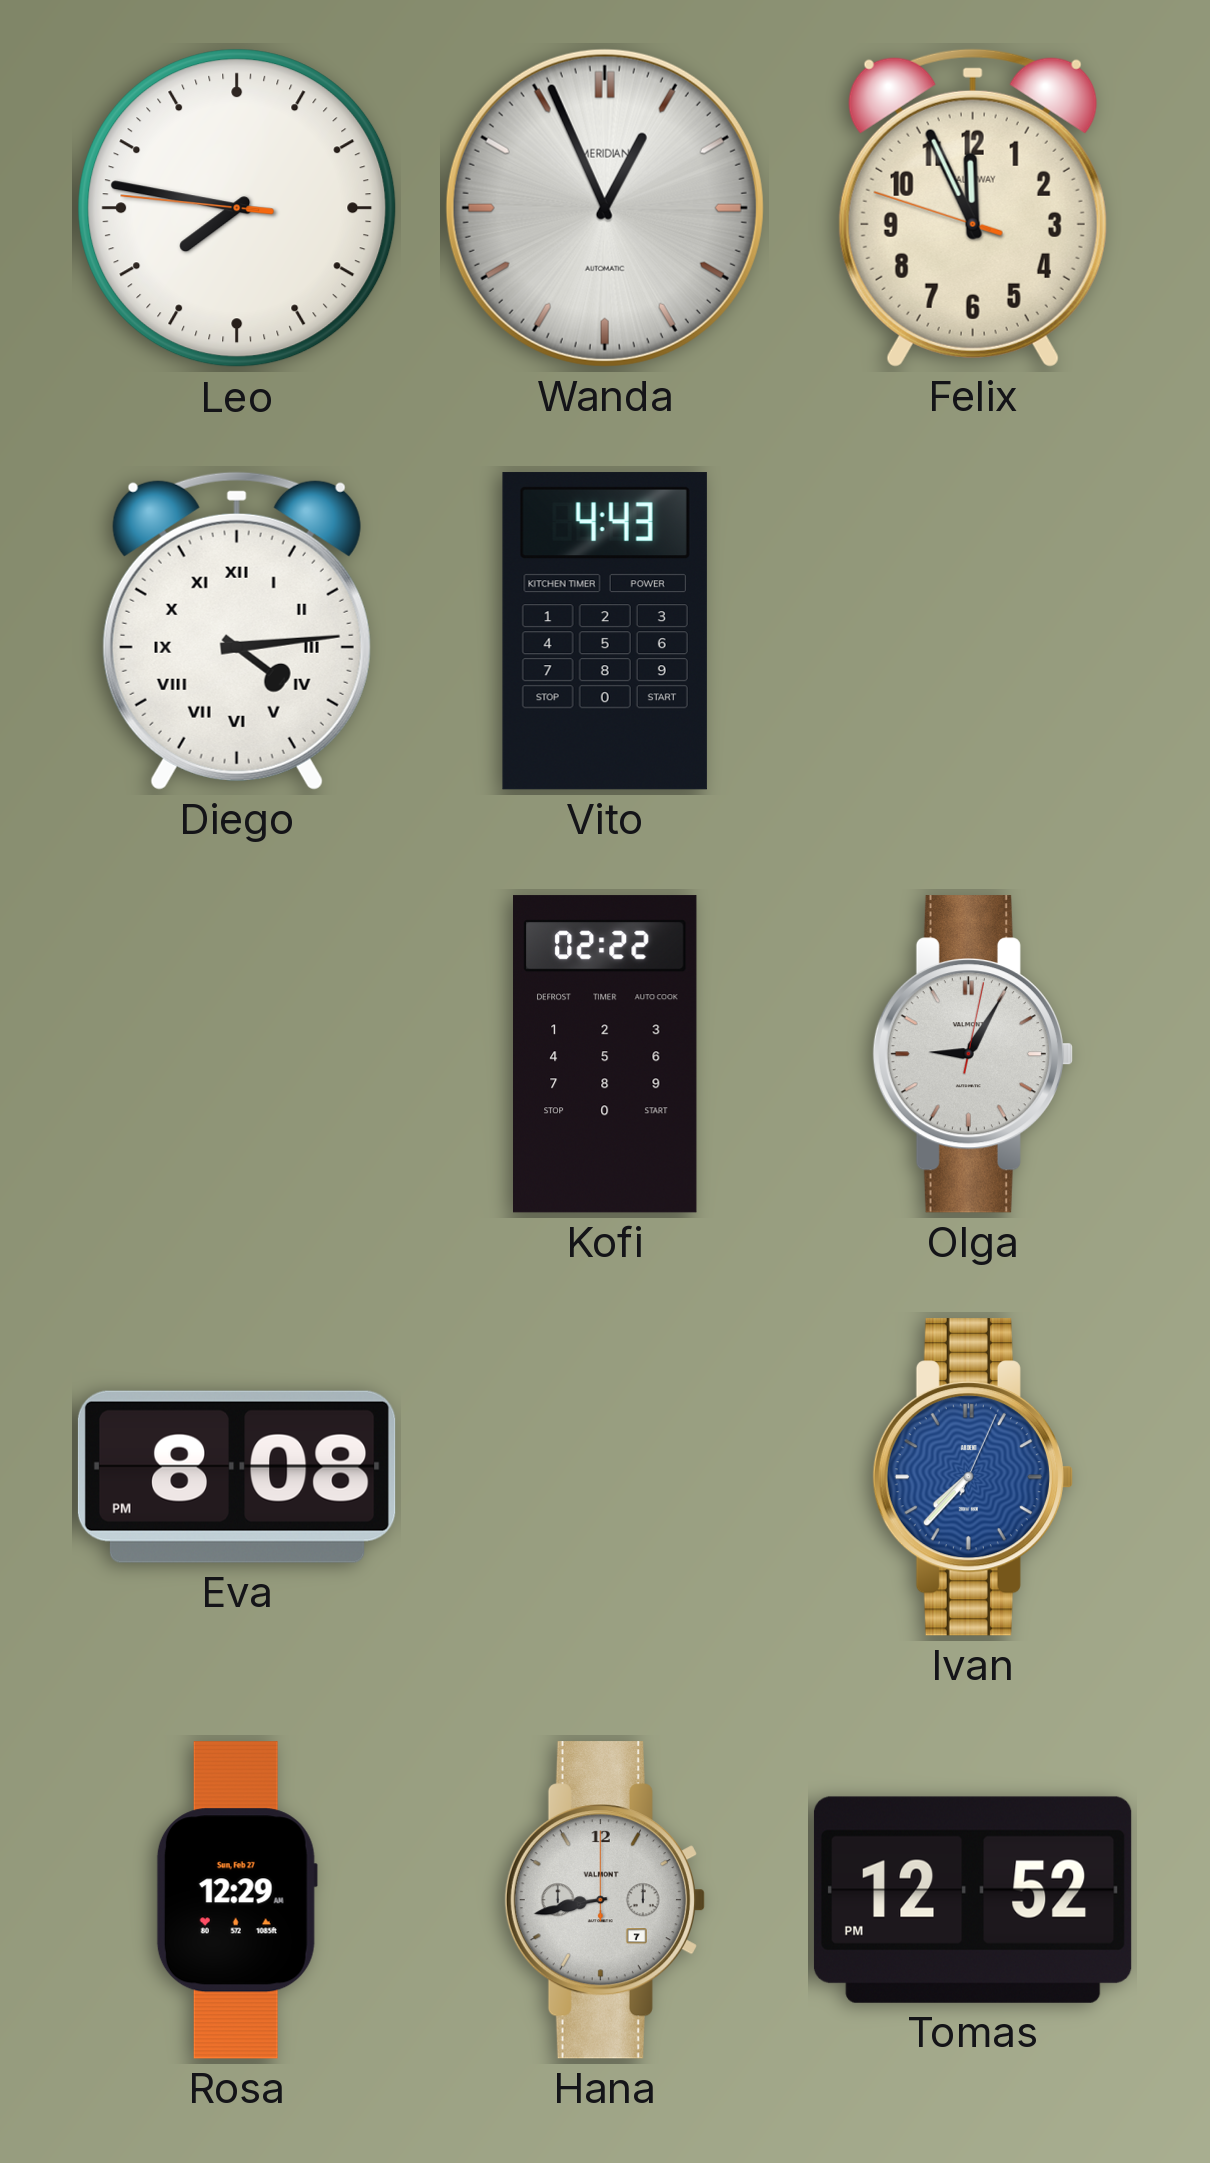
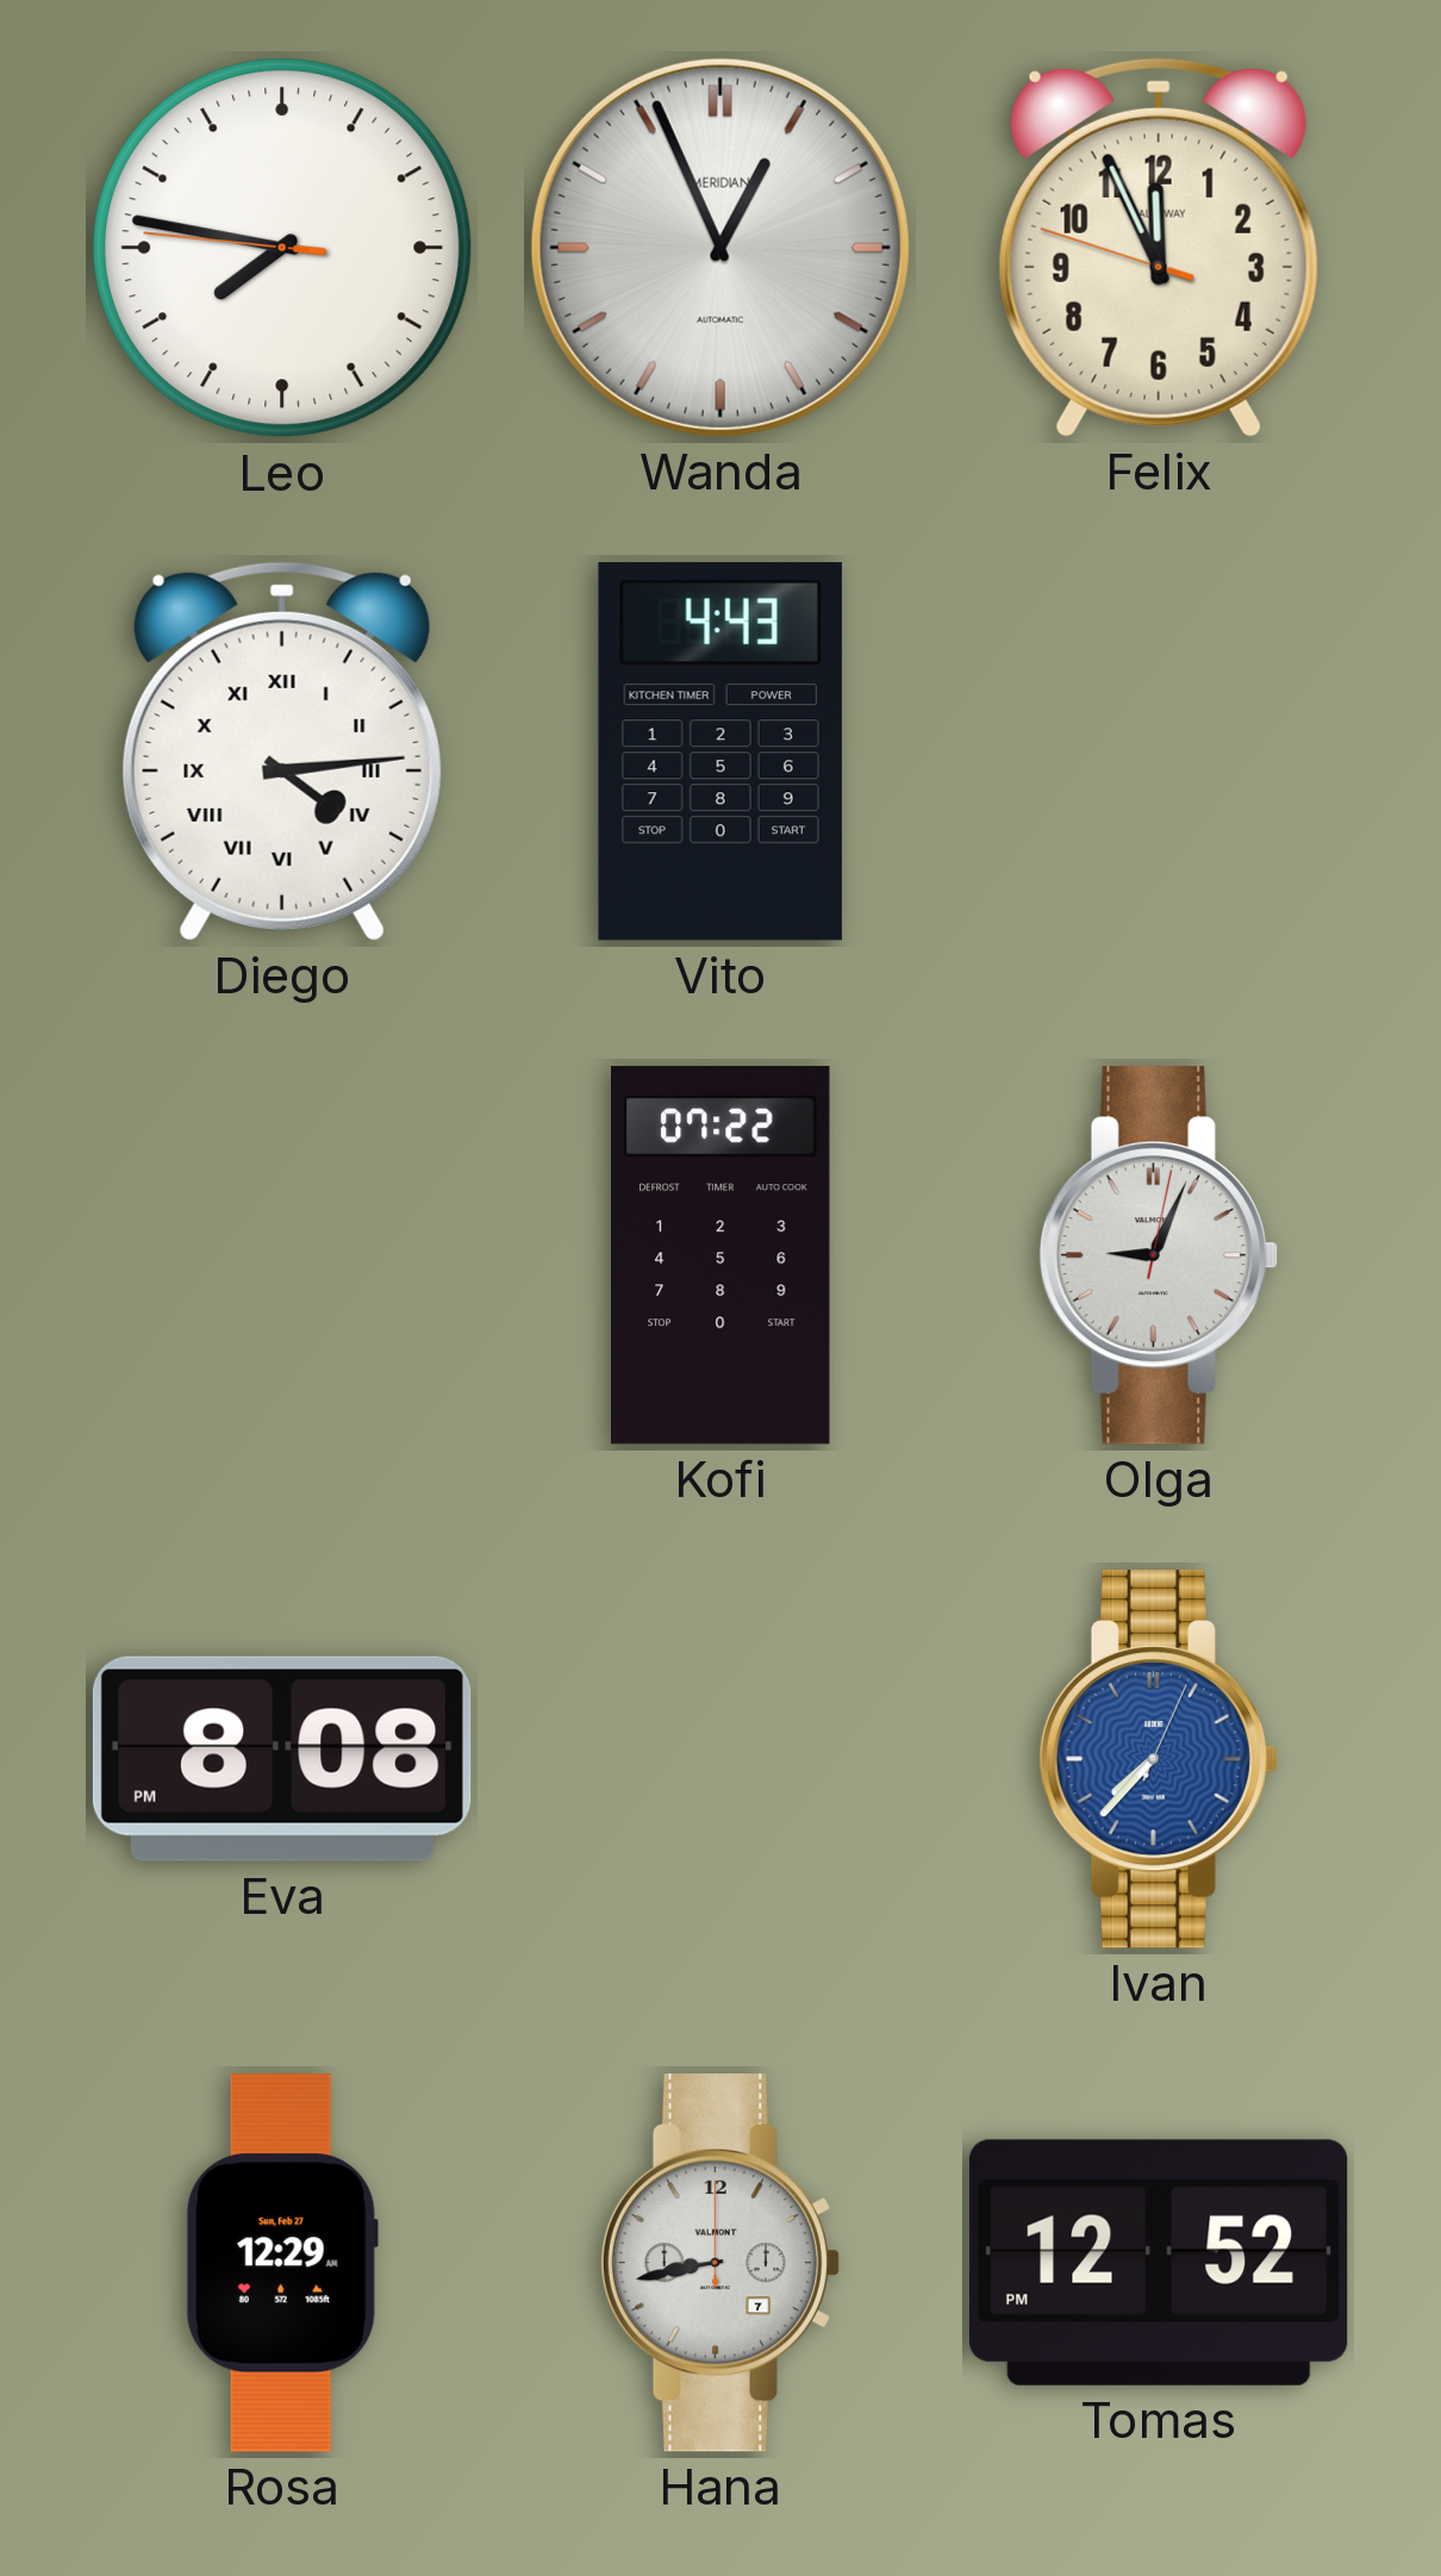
Kofi: 02:22 -> 07:22 (722, 1255)
Olga: 9:05 -> 9:04 (1159, 1255)
